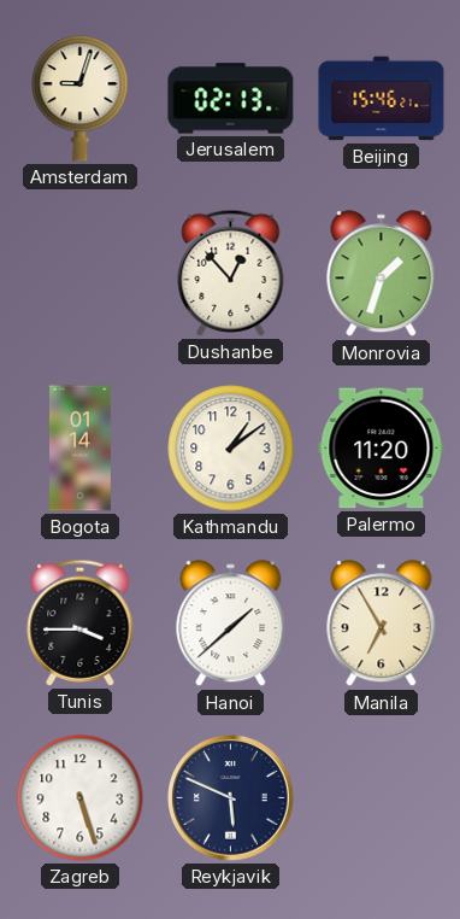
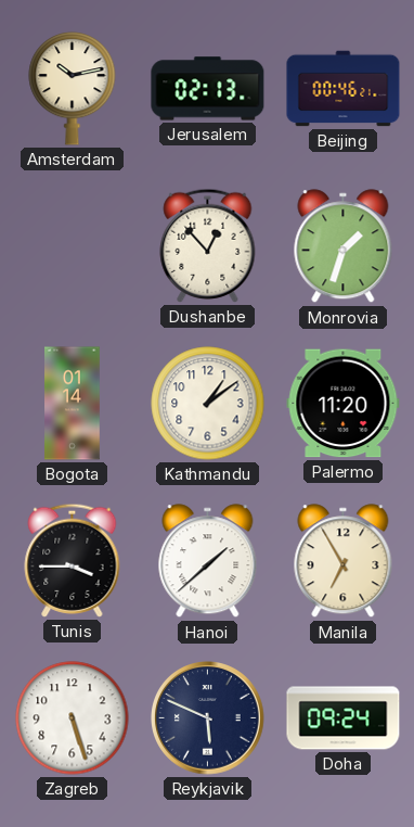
Amsterdam: 9:03 -> 10:13 (73, 88)
Beijing: 15:46 -> 00:46 (344, 89)
Doha: none -> 09:24 (344, 718)
